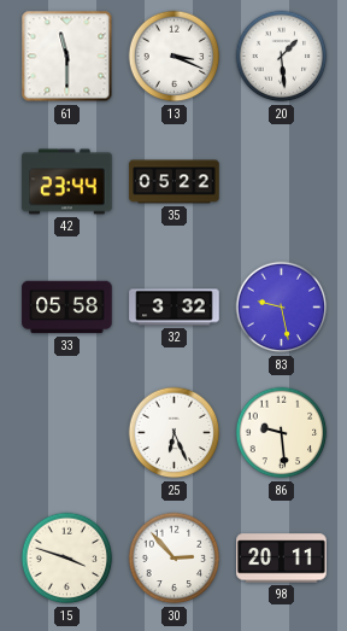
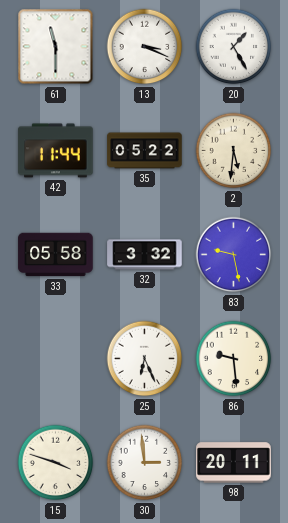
20: 1:29 -> 1:25 (234, 47)
42: 23:44 -> 11:44 (56, 151)
2: none -> 5:31 (234, 151)
30: 2:53 -> 2:59 (145, 463)
